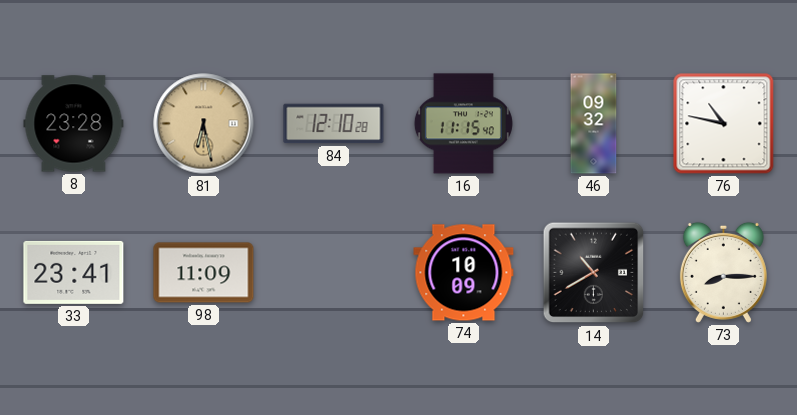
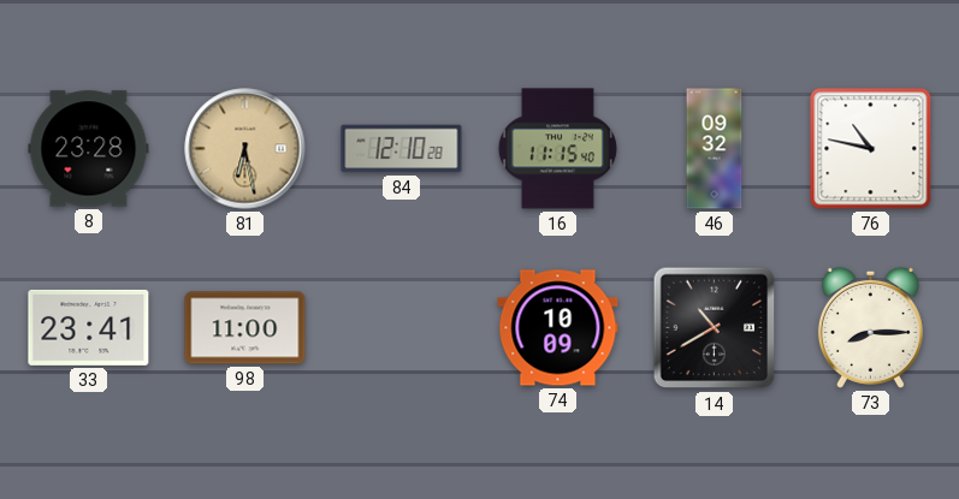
98: 11:09 -> 11:00 (245, 328)
